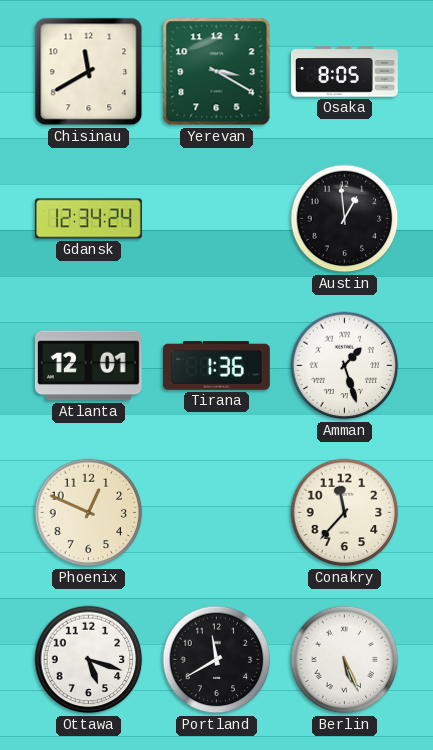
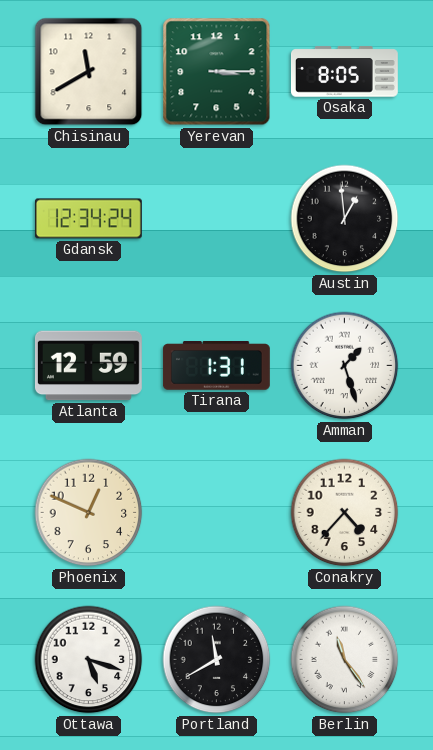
Yerevan: 3:20 -> 3:15 (217, 72)
Atlanta: 12:01 -> 12:59 (88, 366)
Tirana: 1:36 -> 1:31 (216, 366)
Conakry: 11:37 -> 4:37 (345, 513)
Berlin: 5:26 -> 11:24 (345, 660)
